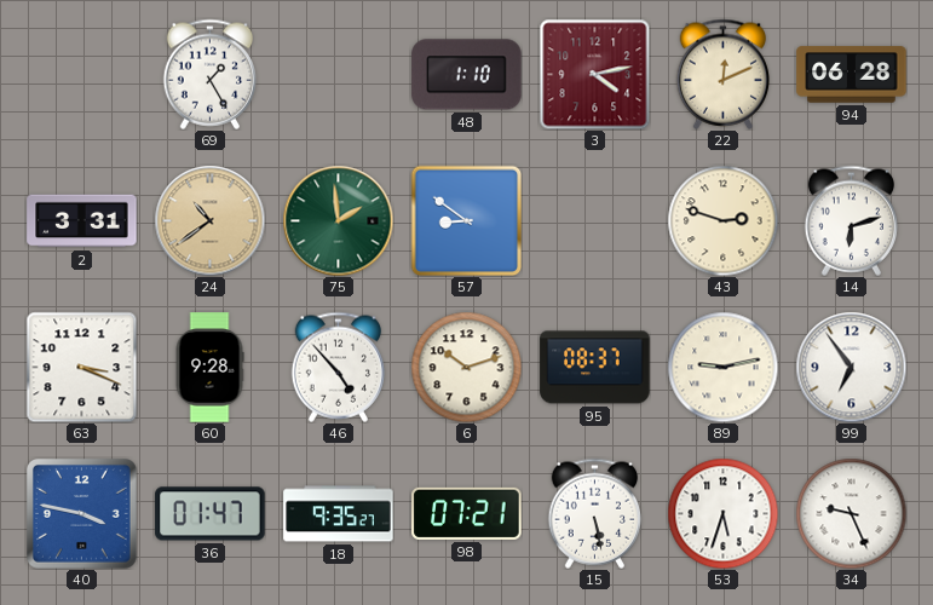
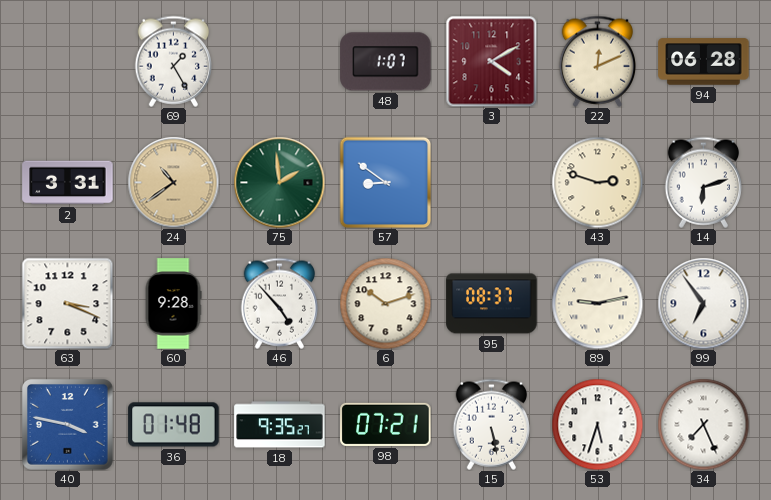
48: 1:10 -> 1:07 (386, 62)
3: 4:13 -> 4:10 (491, 61)
36: 01:47 -> 01:48 (174, 425)
34: 9:26 -> 7:26 (703, 424)
